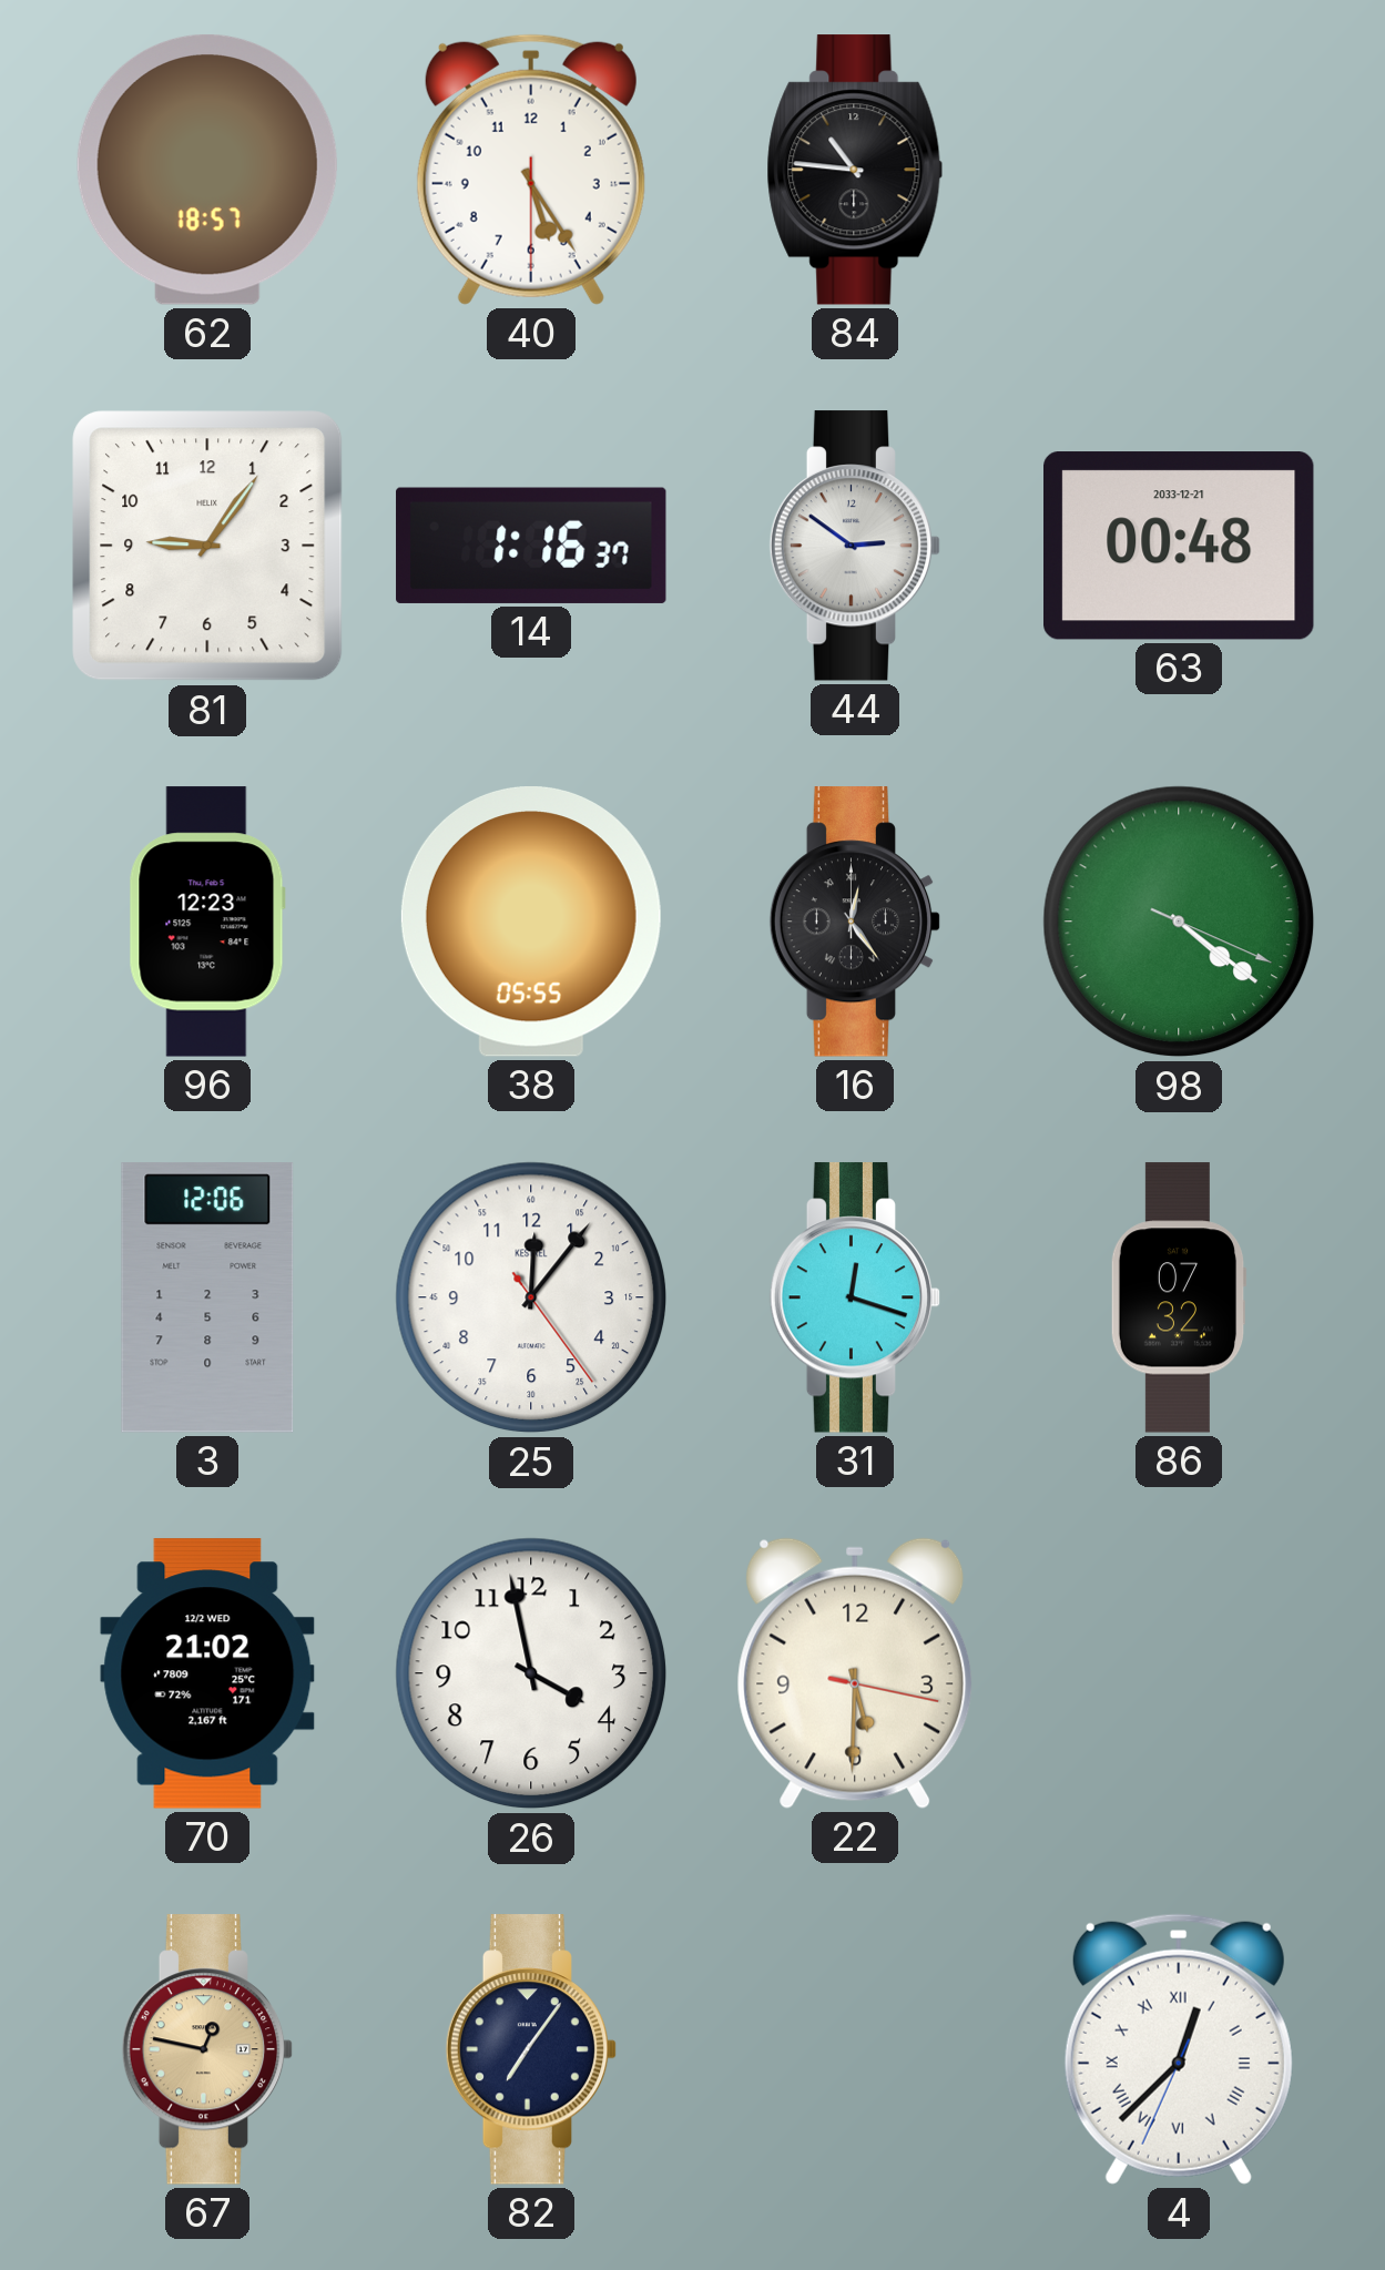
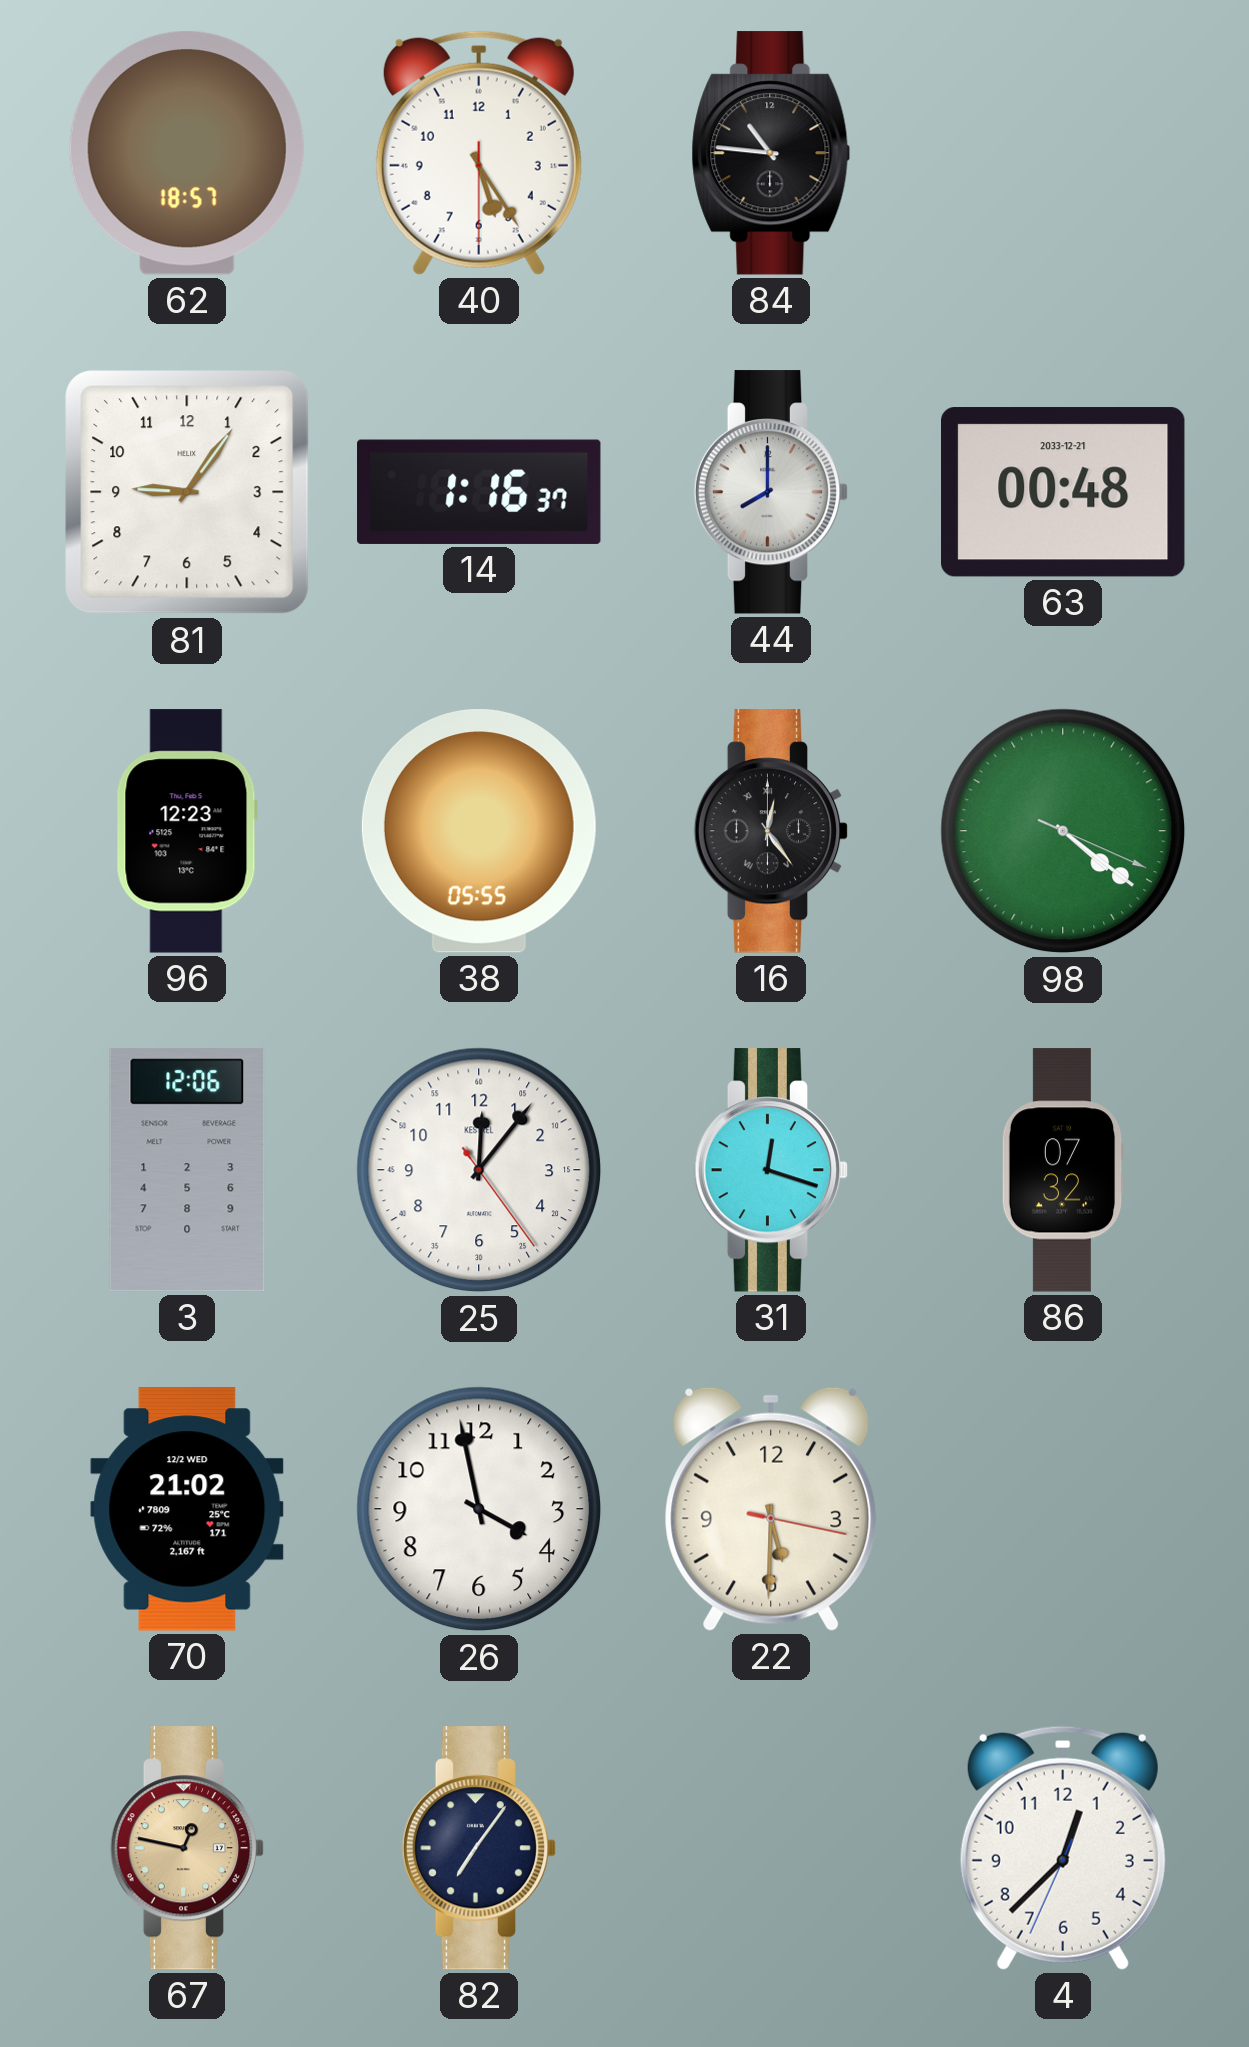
44: 2:51 -> 8:00 (771, 492)
4 numerals: Roman -> Arabic (1063, 1848)
